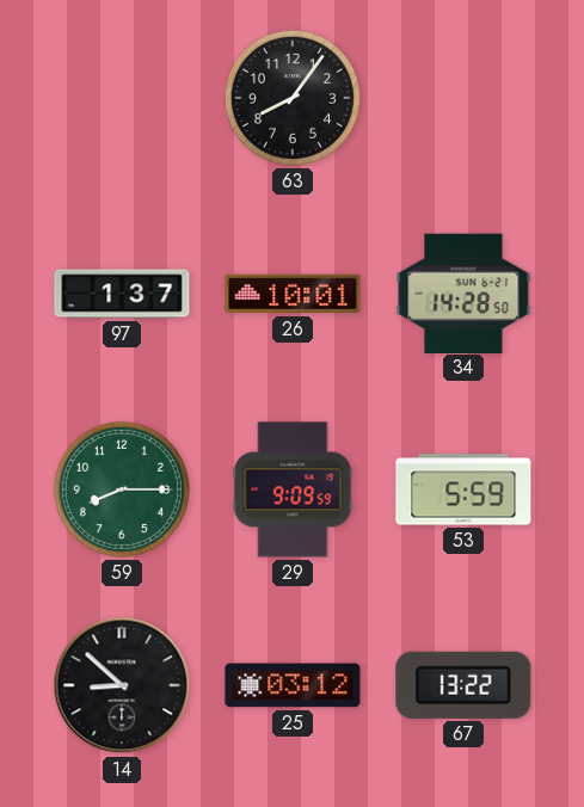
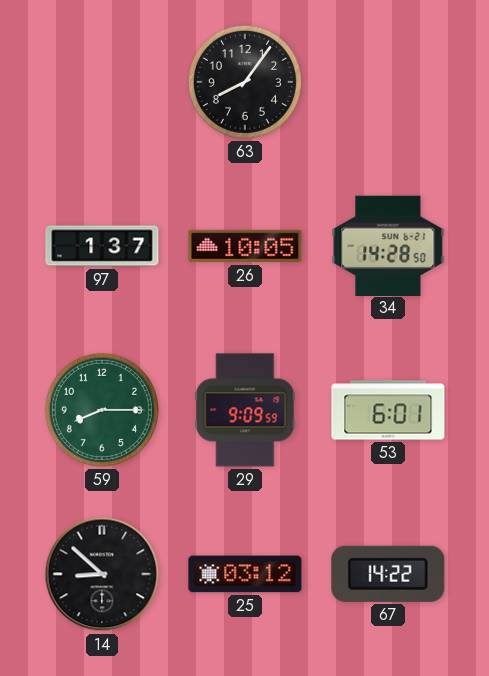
26: 10:01 -> 10:05 (245, 246)
53: 5:59 -> 6:01 (388, 410)
67: 13:22 -> 14:22 (388, 574)
